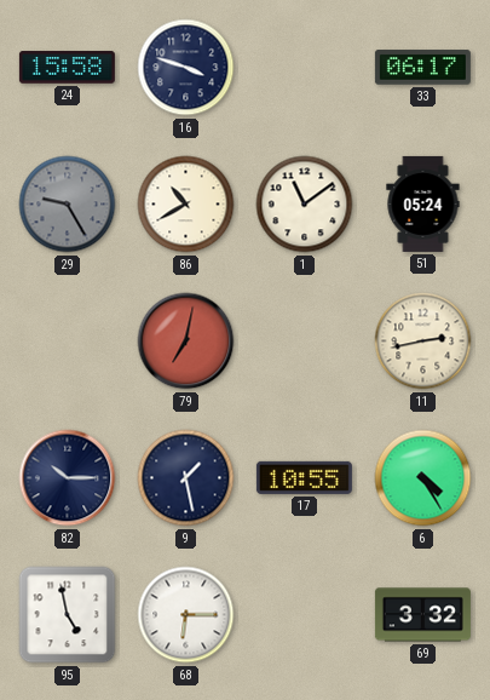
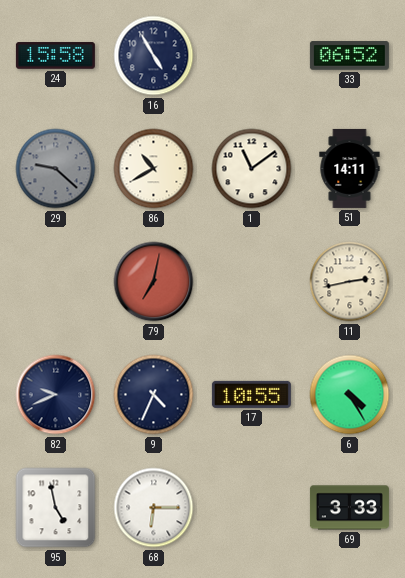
16: 3:48 -> 4:55 (154, 56)
33: 06:17 -> 06:52 (349, 56)
29: 9:25 -> 9:22 (56, 169)
51: 05:24 -> 14:11 (350, 168)
82: 10:15 -> 9:41 (56, 395)
9: 1:28 -> 4:34 (154, 395)
69: 3:32 -> 3:33 (349, 508)
